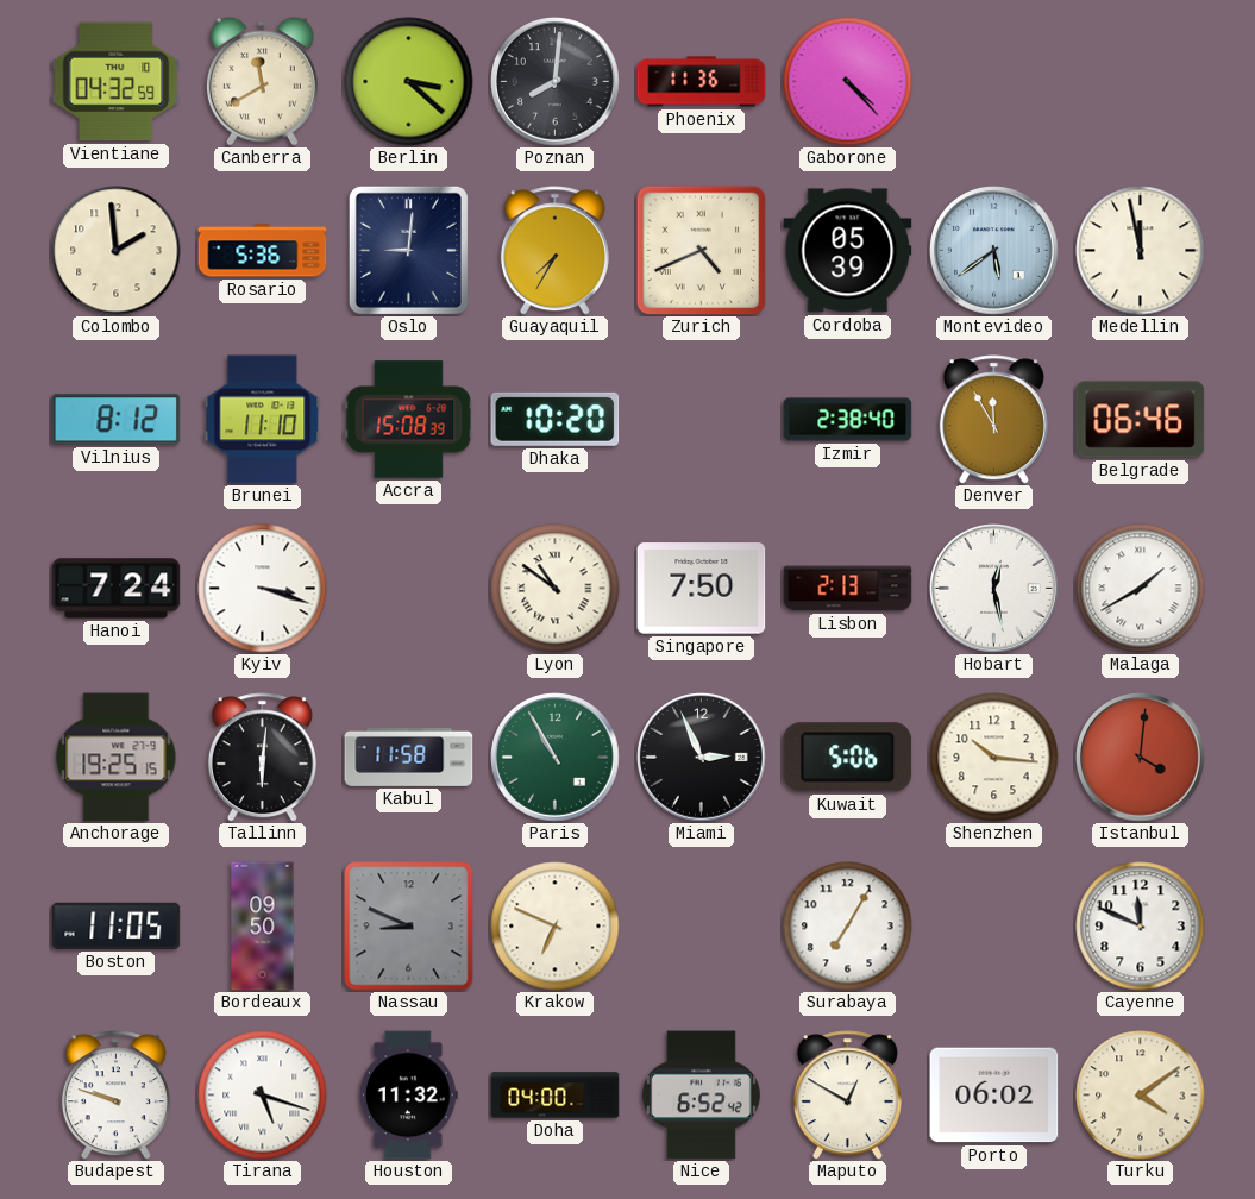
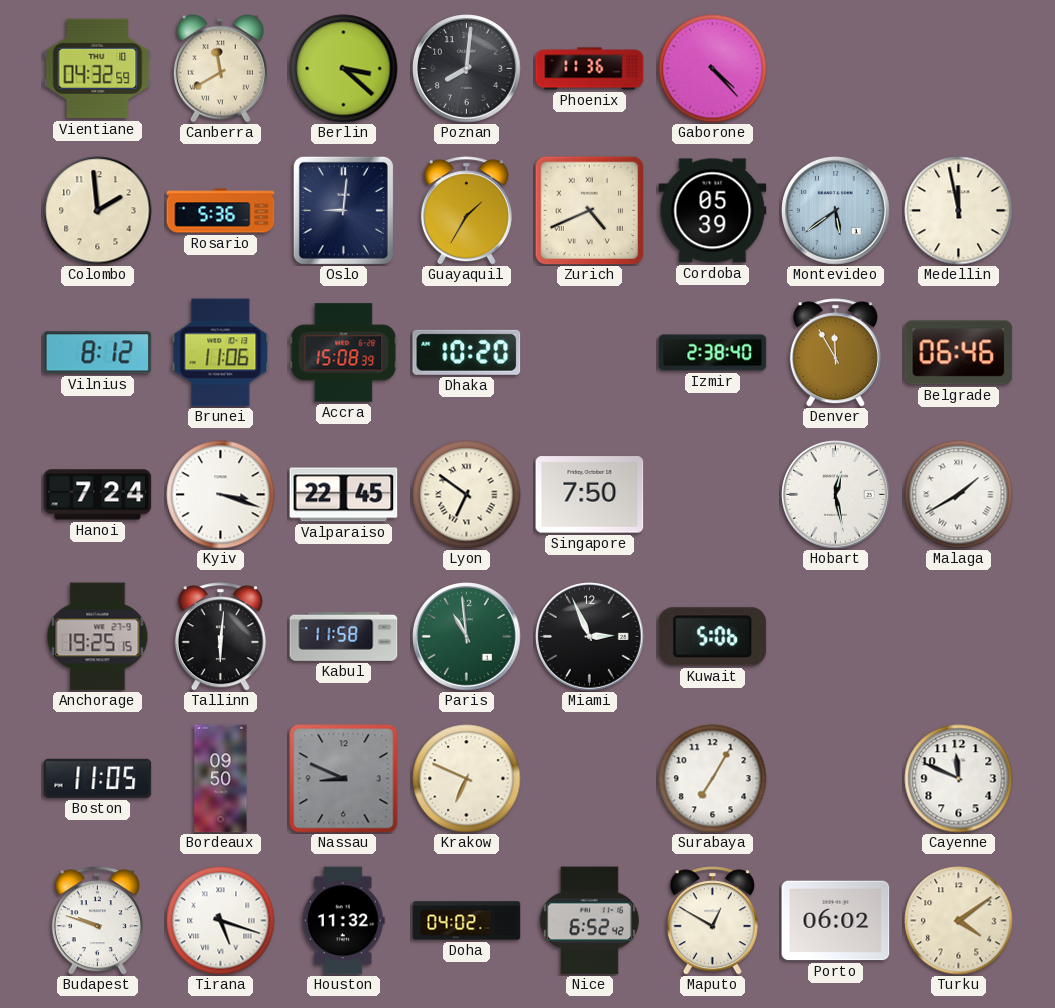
Guayaquil: 7:35 -> 1:35 (466, 211)
Brunei: 11:10 -> 11:06 (221, 353)
Valparaiso: none -> 22:45 (344, 495)
Lyon: 10:51 -> 6:51 (467, 495)
Lisbon: 2:13 -> none (848, 589)
Paris: 10:55 -> 10:59 (467, 637)
Shenzhen: 10:16 -> none (994, 758)
Istanbul: 4:01 -> none (1141, 758)
Doha: 04:00 -> 04:02 (467, 921)
